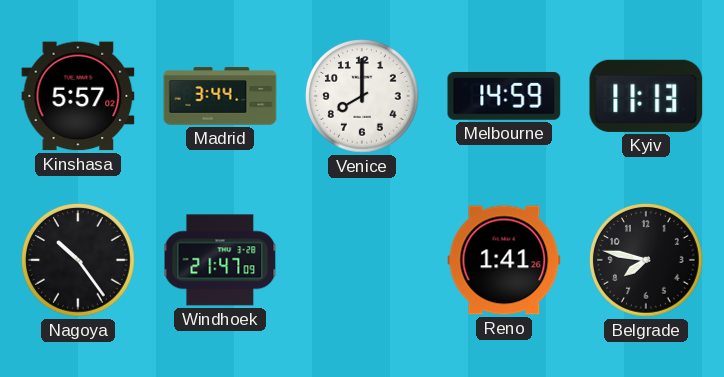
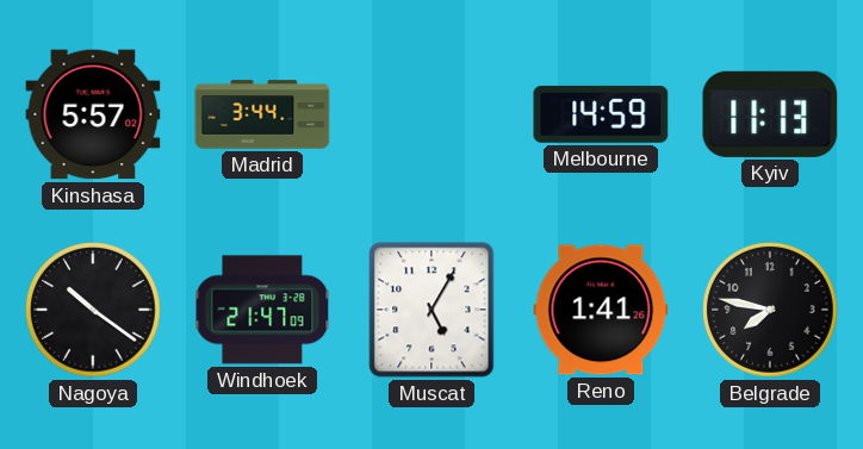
Venice: 8:00 -> none (362, 96)
Nagoya: 10:24 -> 10:21 (93, 310)
Muscat: none -> 5:05 (431, 310)
